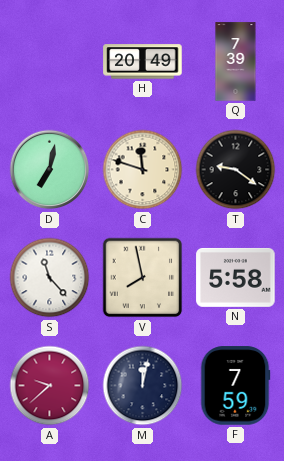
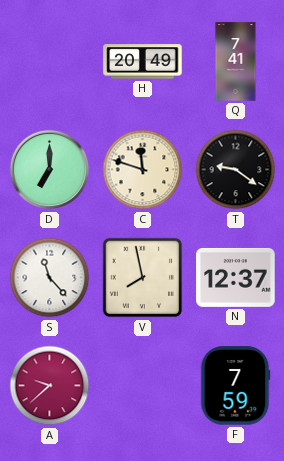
Q: 7:39 -> 7:41 (236, 62)
D: 7:02 -> 7:00 (50, 170)
N: 5:58 -> 12:37 (236, 277)
M: 12:02 -> none (143, 386)
